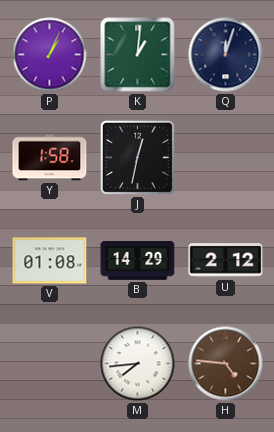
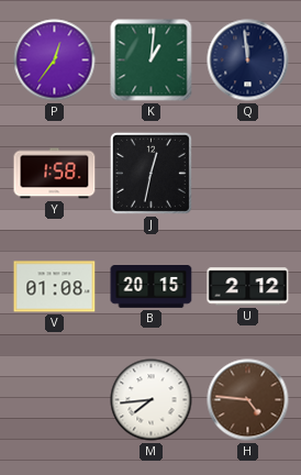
P: 1:04 -> 12:36 (55, 60)
Q: 12:03 -> 11:59 (248, 60)
B: 14:29 -> 20:15 (152, 287)
